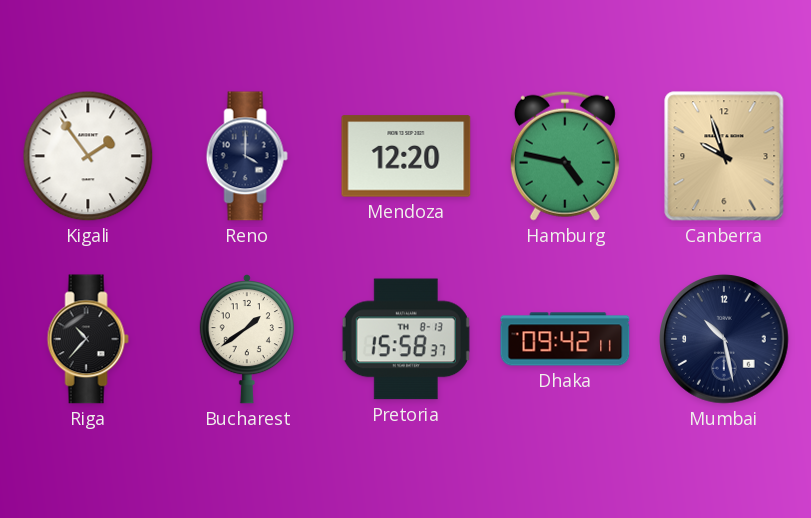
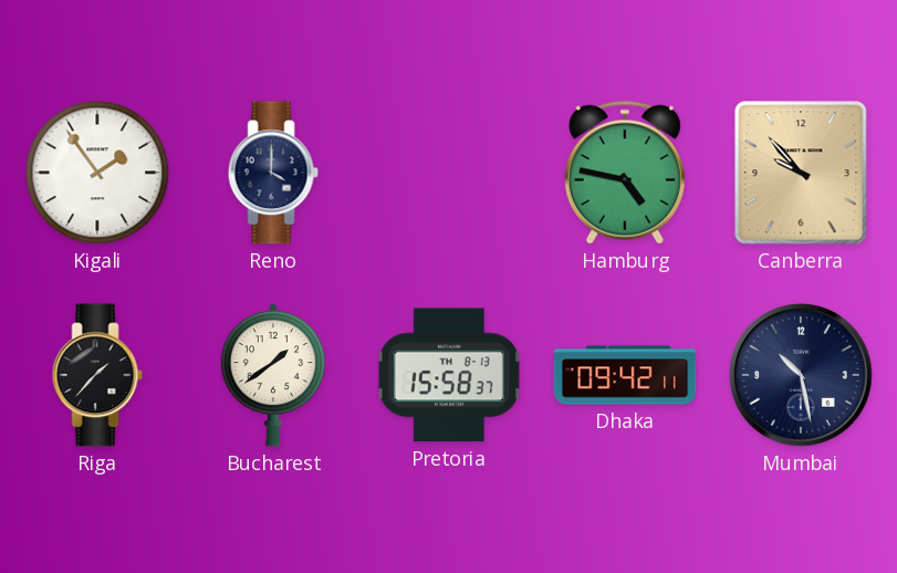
Mendoza: 12:20 -> none (406, 156)
Canberra: 9:57 -> 9:53 (801, 173)
Riga: 10:37 -> 1:37 (97, 375)
